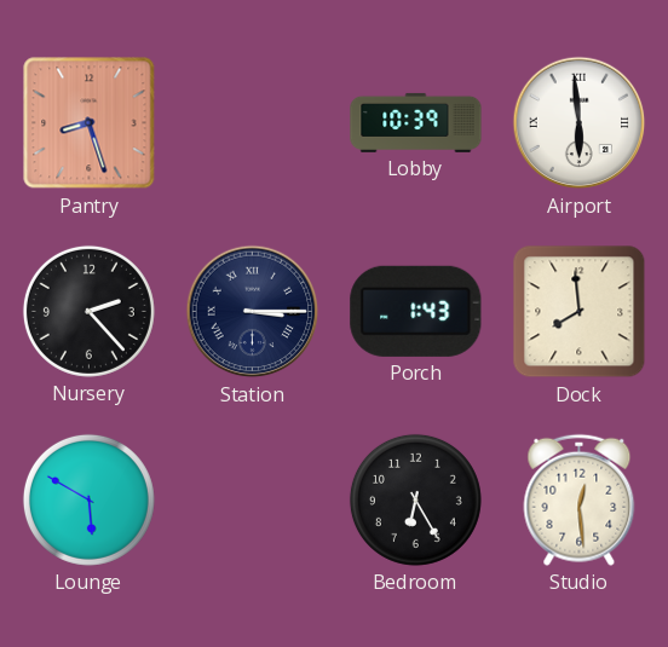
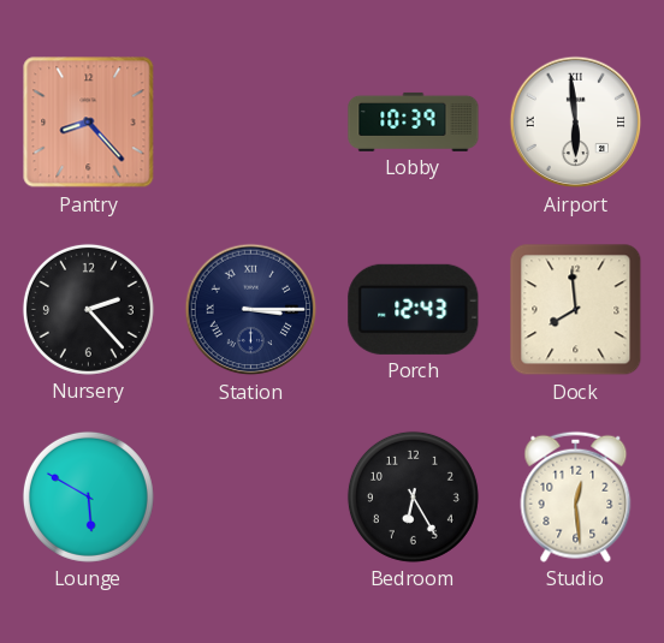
Pantry: 8:27 -> 8:23 (89, 123)
Porch: 1:43 -> 12:43 (414, 309)
